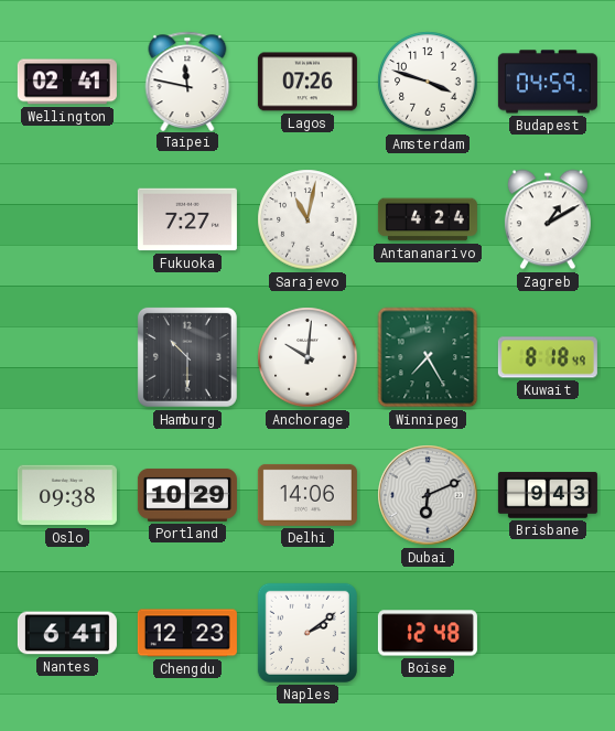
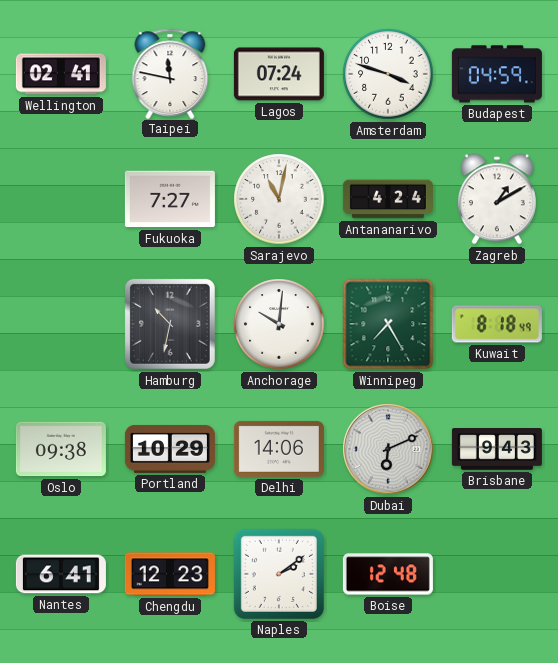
Lagos: 07:26 -> 07:24 (279, 74)
Hamburg: 10:30 -> 10:32 (170, 324)
